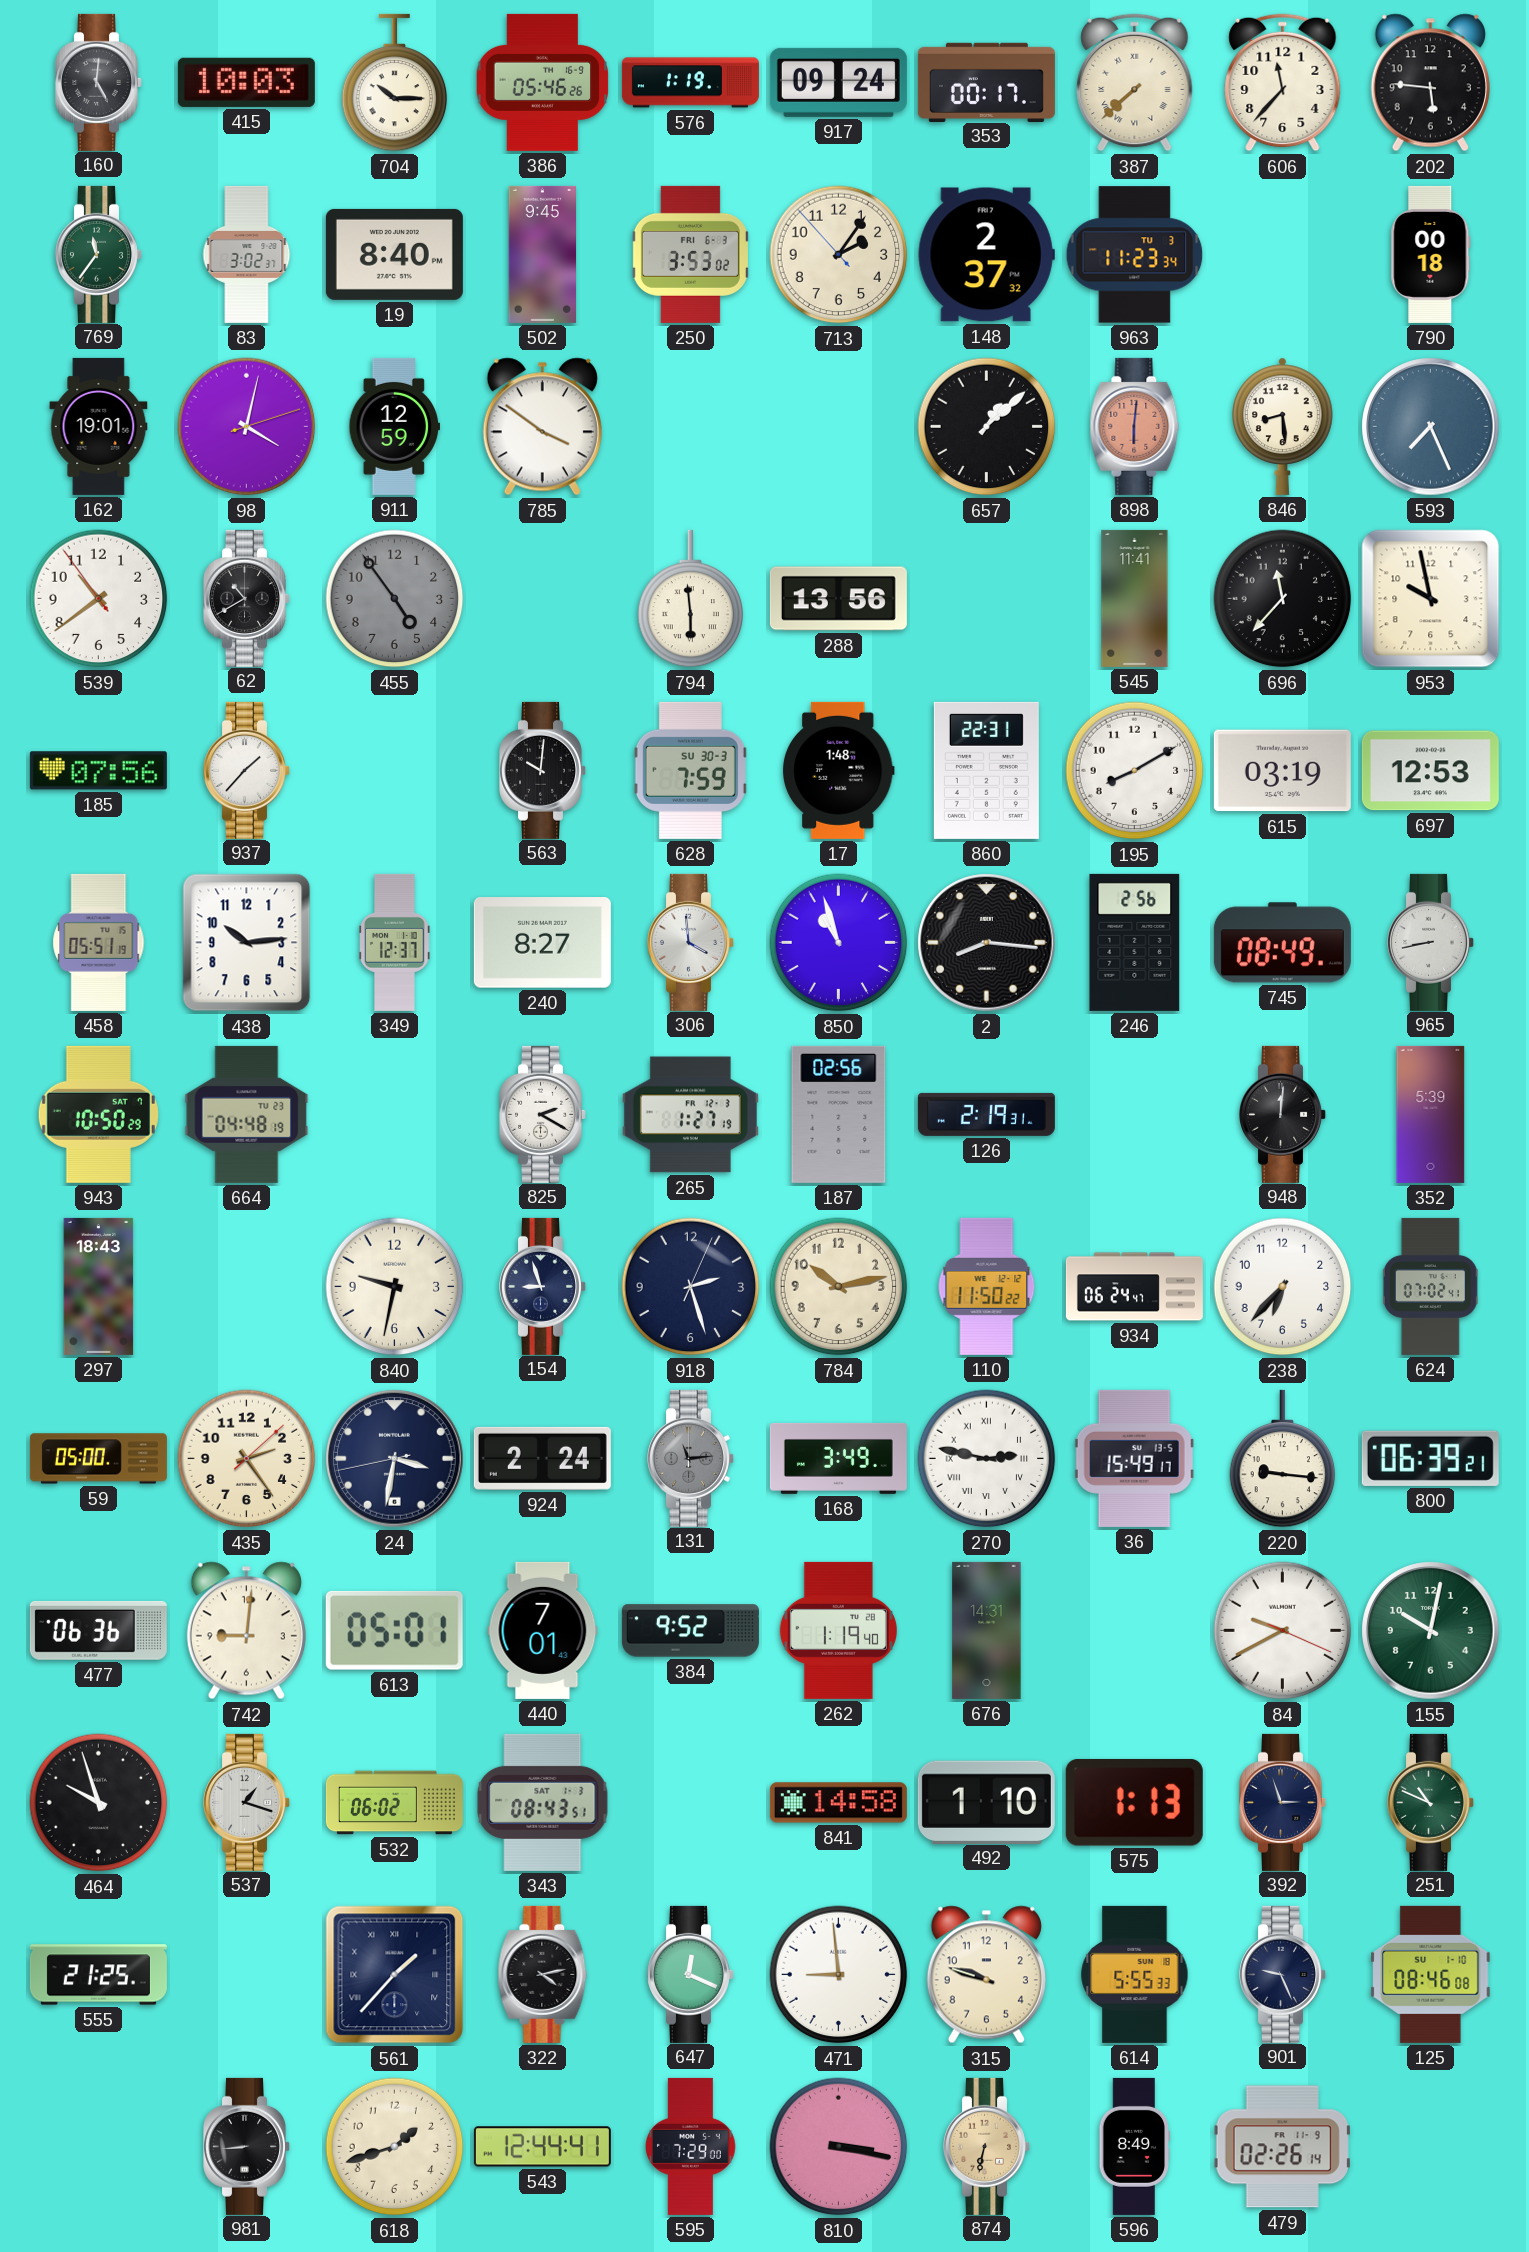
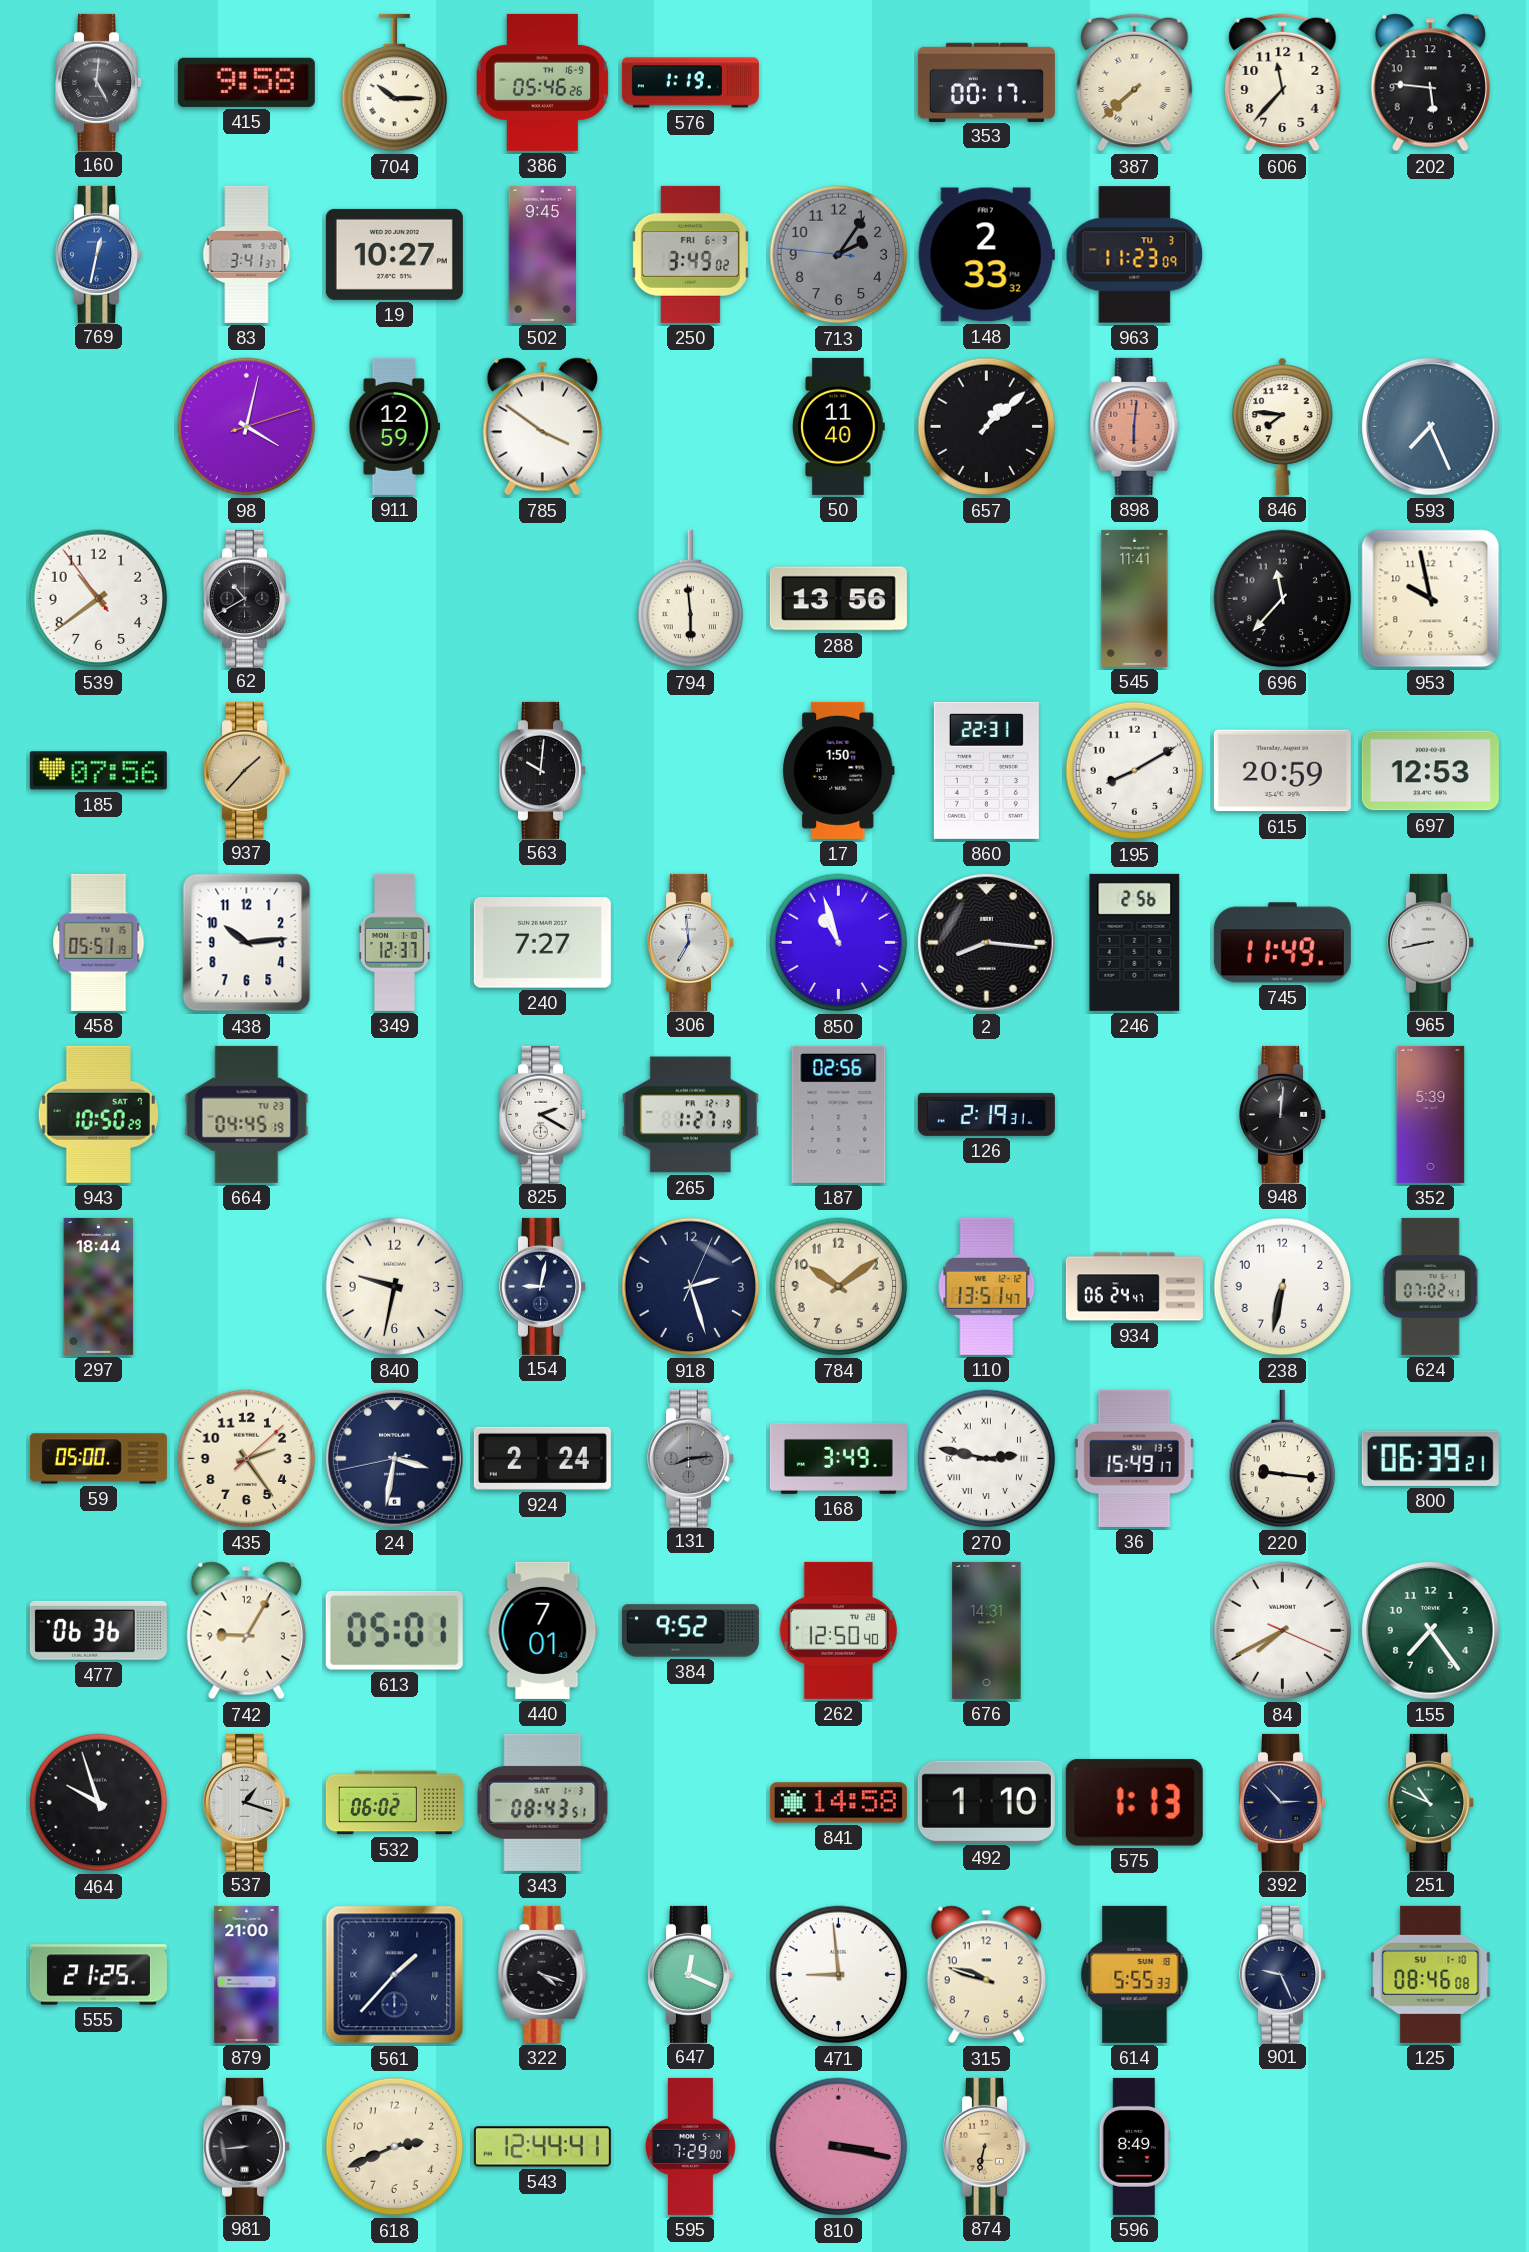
415: 10:03 -> 9:58 (246, 82)
917: 09:24 -> none (838, 82)
769: 11:36 -> 12:32 (99, 254)
769 dial: green -> blue (99, 254)
83: 3:02 -> 3:41 (247, 254)
19: 8:40 -> 10:27 (394, 254)
250: 3:53 -> 3:49 (690, 254)
713: 2:05:53 -> 2:05:46 (839, 255)
713 dial: cream -> grey (839, 255)
148: 2:37 -> 2:33 (986, 255)
963: 11:23:34 -> 11:23:09 (1135, 255)
790: 00:18 -> none (1431, 254)
162: 19:01 -> none (99, 426)
50: none -> 11:40 (839, 426)
846: 8:29 -> 7:46 (1283, 426)
455: 4:54 -> none (395, 599)
937 dial: white -> champagne (247, 770)
628: 7:59 -> none (690, 770)
17: 1:48 -> 1:50 (839, 770)
615: 03:19 -> 20:59 (1282, 771)
240: 8:27 -> 7:27 (542, 943)
306: 3:59 -> 6:59 (691, 942)
745: 08:49 -> 11:49 (1282, 943)
664: 04:48 -> 04:45 (247, 1114)
297: 18:43 -> 18:44 (99, 1286)
154: 8:57 -> 9:02 (543, 1286)
784: 10:13 -> 10:09 (839, 1287)
110: 11:50 -> 13:51 (987, 1286)
238: 6:37 -> 6:32 (1283, 1287)
131: 11:14 -> 8:14 (691, 1458)
742: 9:01 -> 9:05 (246, 1631)
262: 1:19 -> 12:50 (838, 1630)
84: 9:40 -> 7:40 (1283, 1631)
155: 10:02 -> 7:24 (1431, 1631)
392: 2:57 -> 2:53 (1283, 1802)
879: none -> 21:00 (247, 1974)
322: 4:13 -> 4:18 (543, 1974)
618: 1:42 -> 2:41 (395, 2147)
479: 02:26 -> none (1282, 2147)
